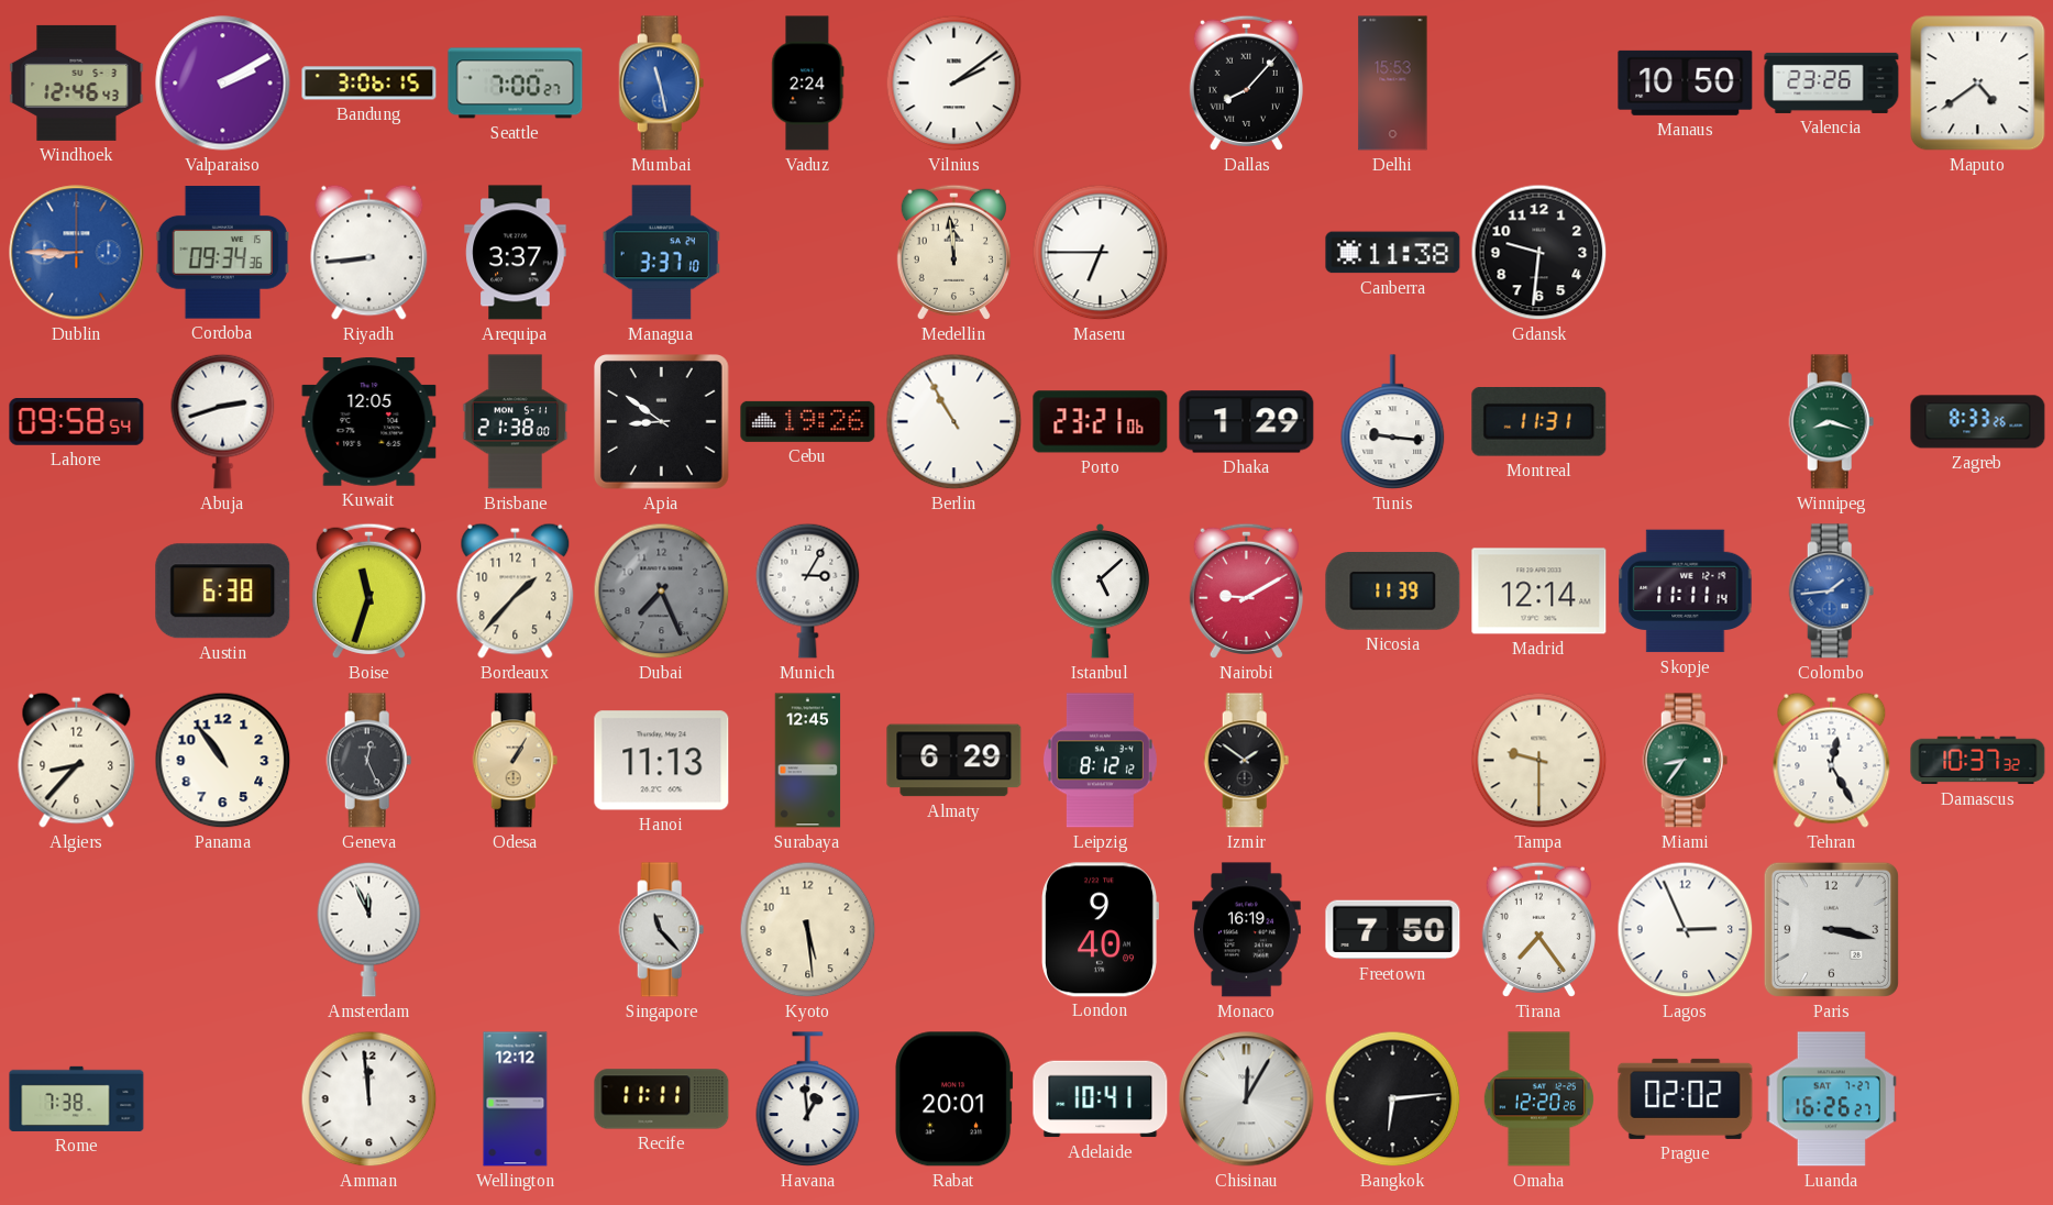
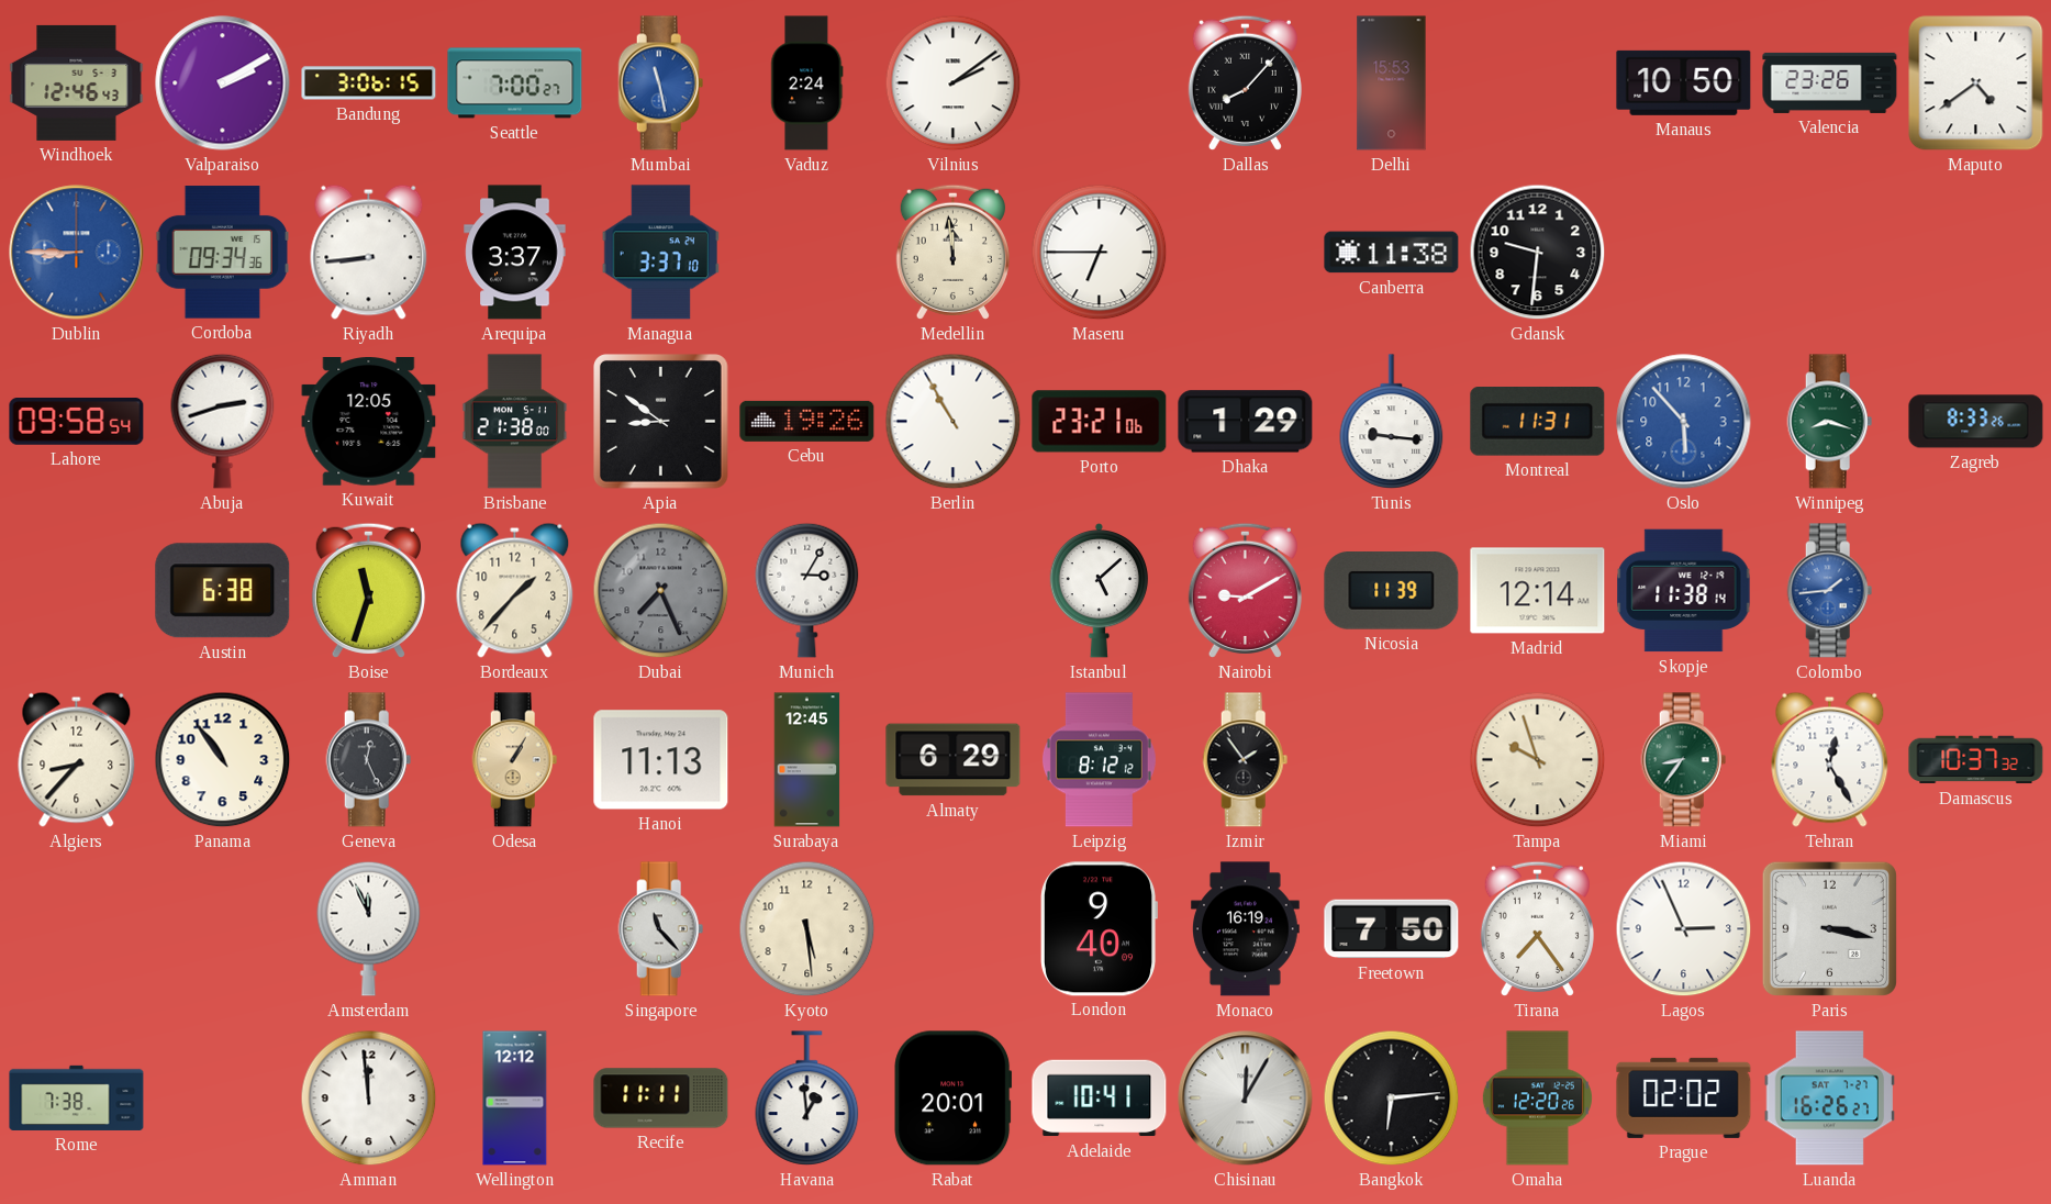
Oslo: none -> 5:53 (1684, 422)
Skopje: 11:11 -> 11:38 (1684, 591)
Izmir: 1:51 -> 1:54 (1246, 760)
Tampa: 9:30 -> 9:57 (1538, 760)
